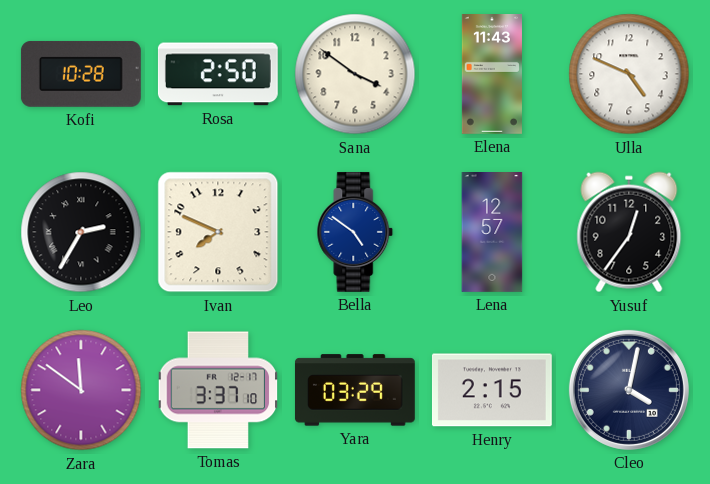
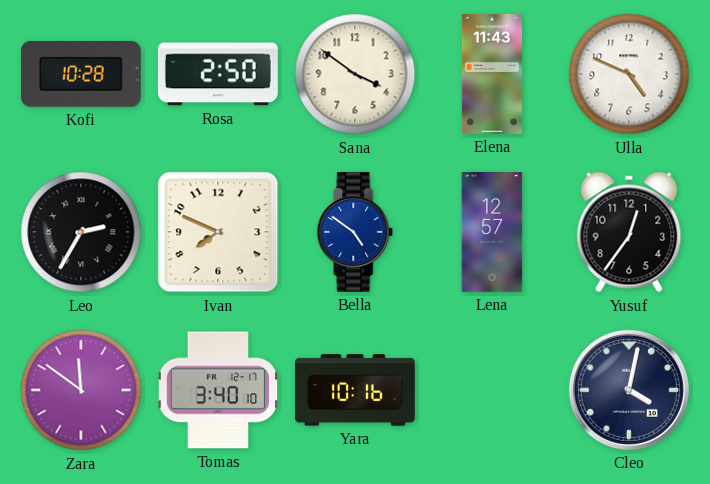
Tomas: 3:37 -> 3:40 (218, 390)
Yara: 03:29 -> 10:16 (355, 390)
Henry: 2:15 -> none (492, 390)
